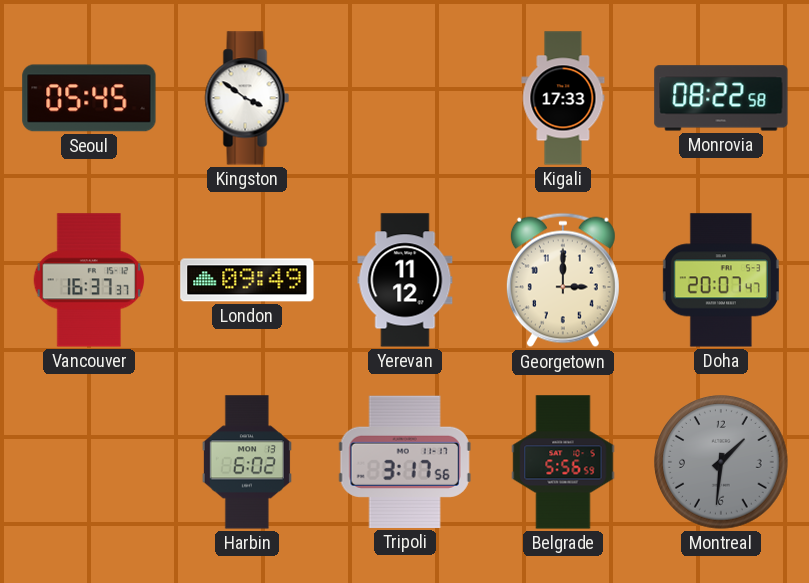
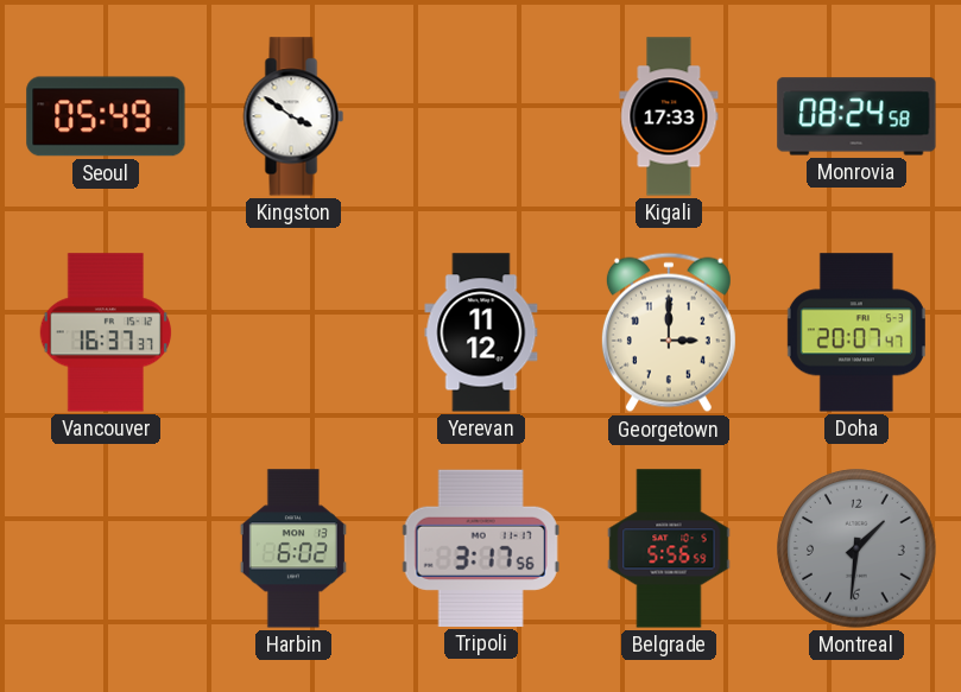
Seoul: 05:45 -> 05:49 (106, 116)
Monrovia: 08:22 -> 08:24 (856, 116)
London: 09:49 -> none (247, 280)
